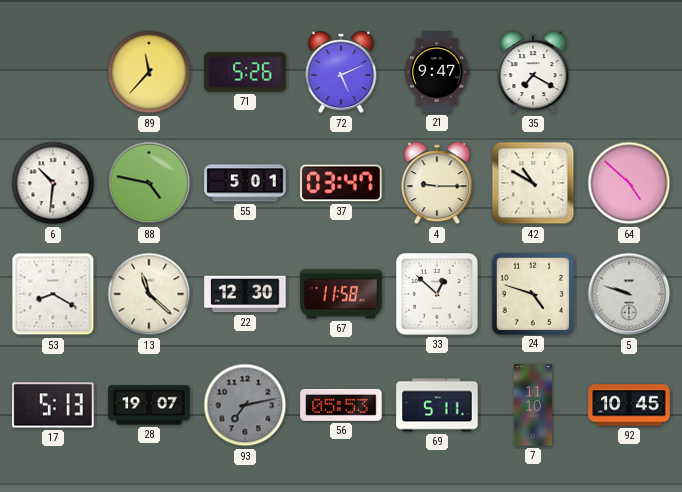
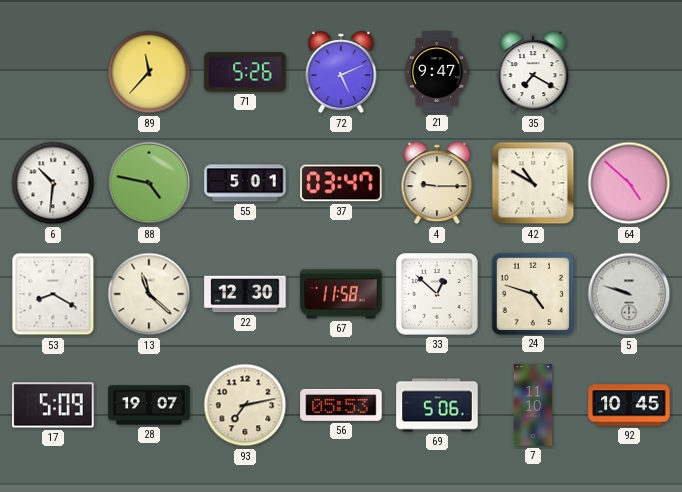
17: 5:13 -> 5:09 (53, 405)
93 dial: grey -> cream (245, 405)
69: 5:11 -> 5:06 (437, 405)
